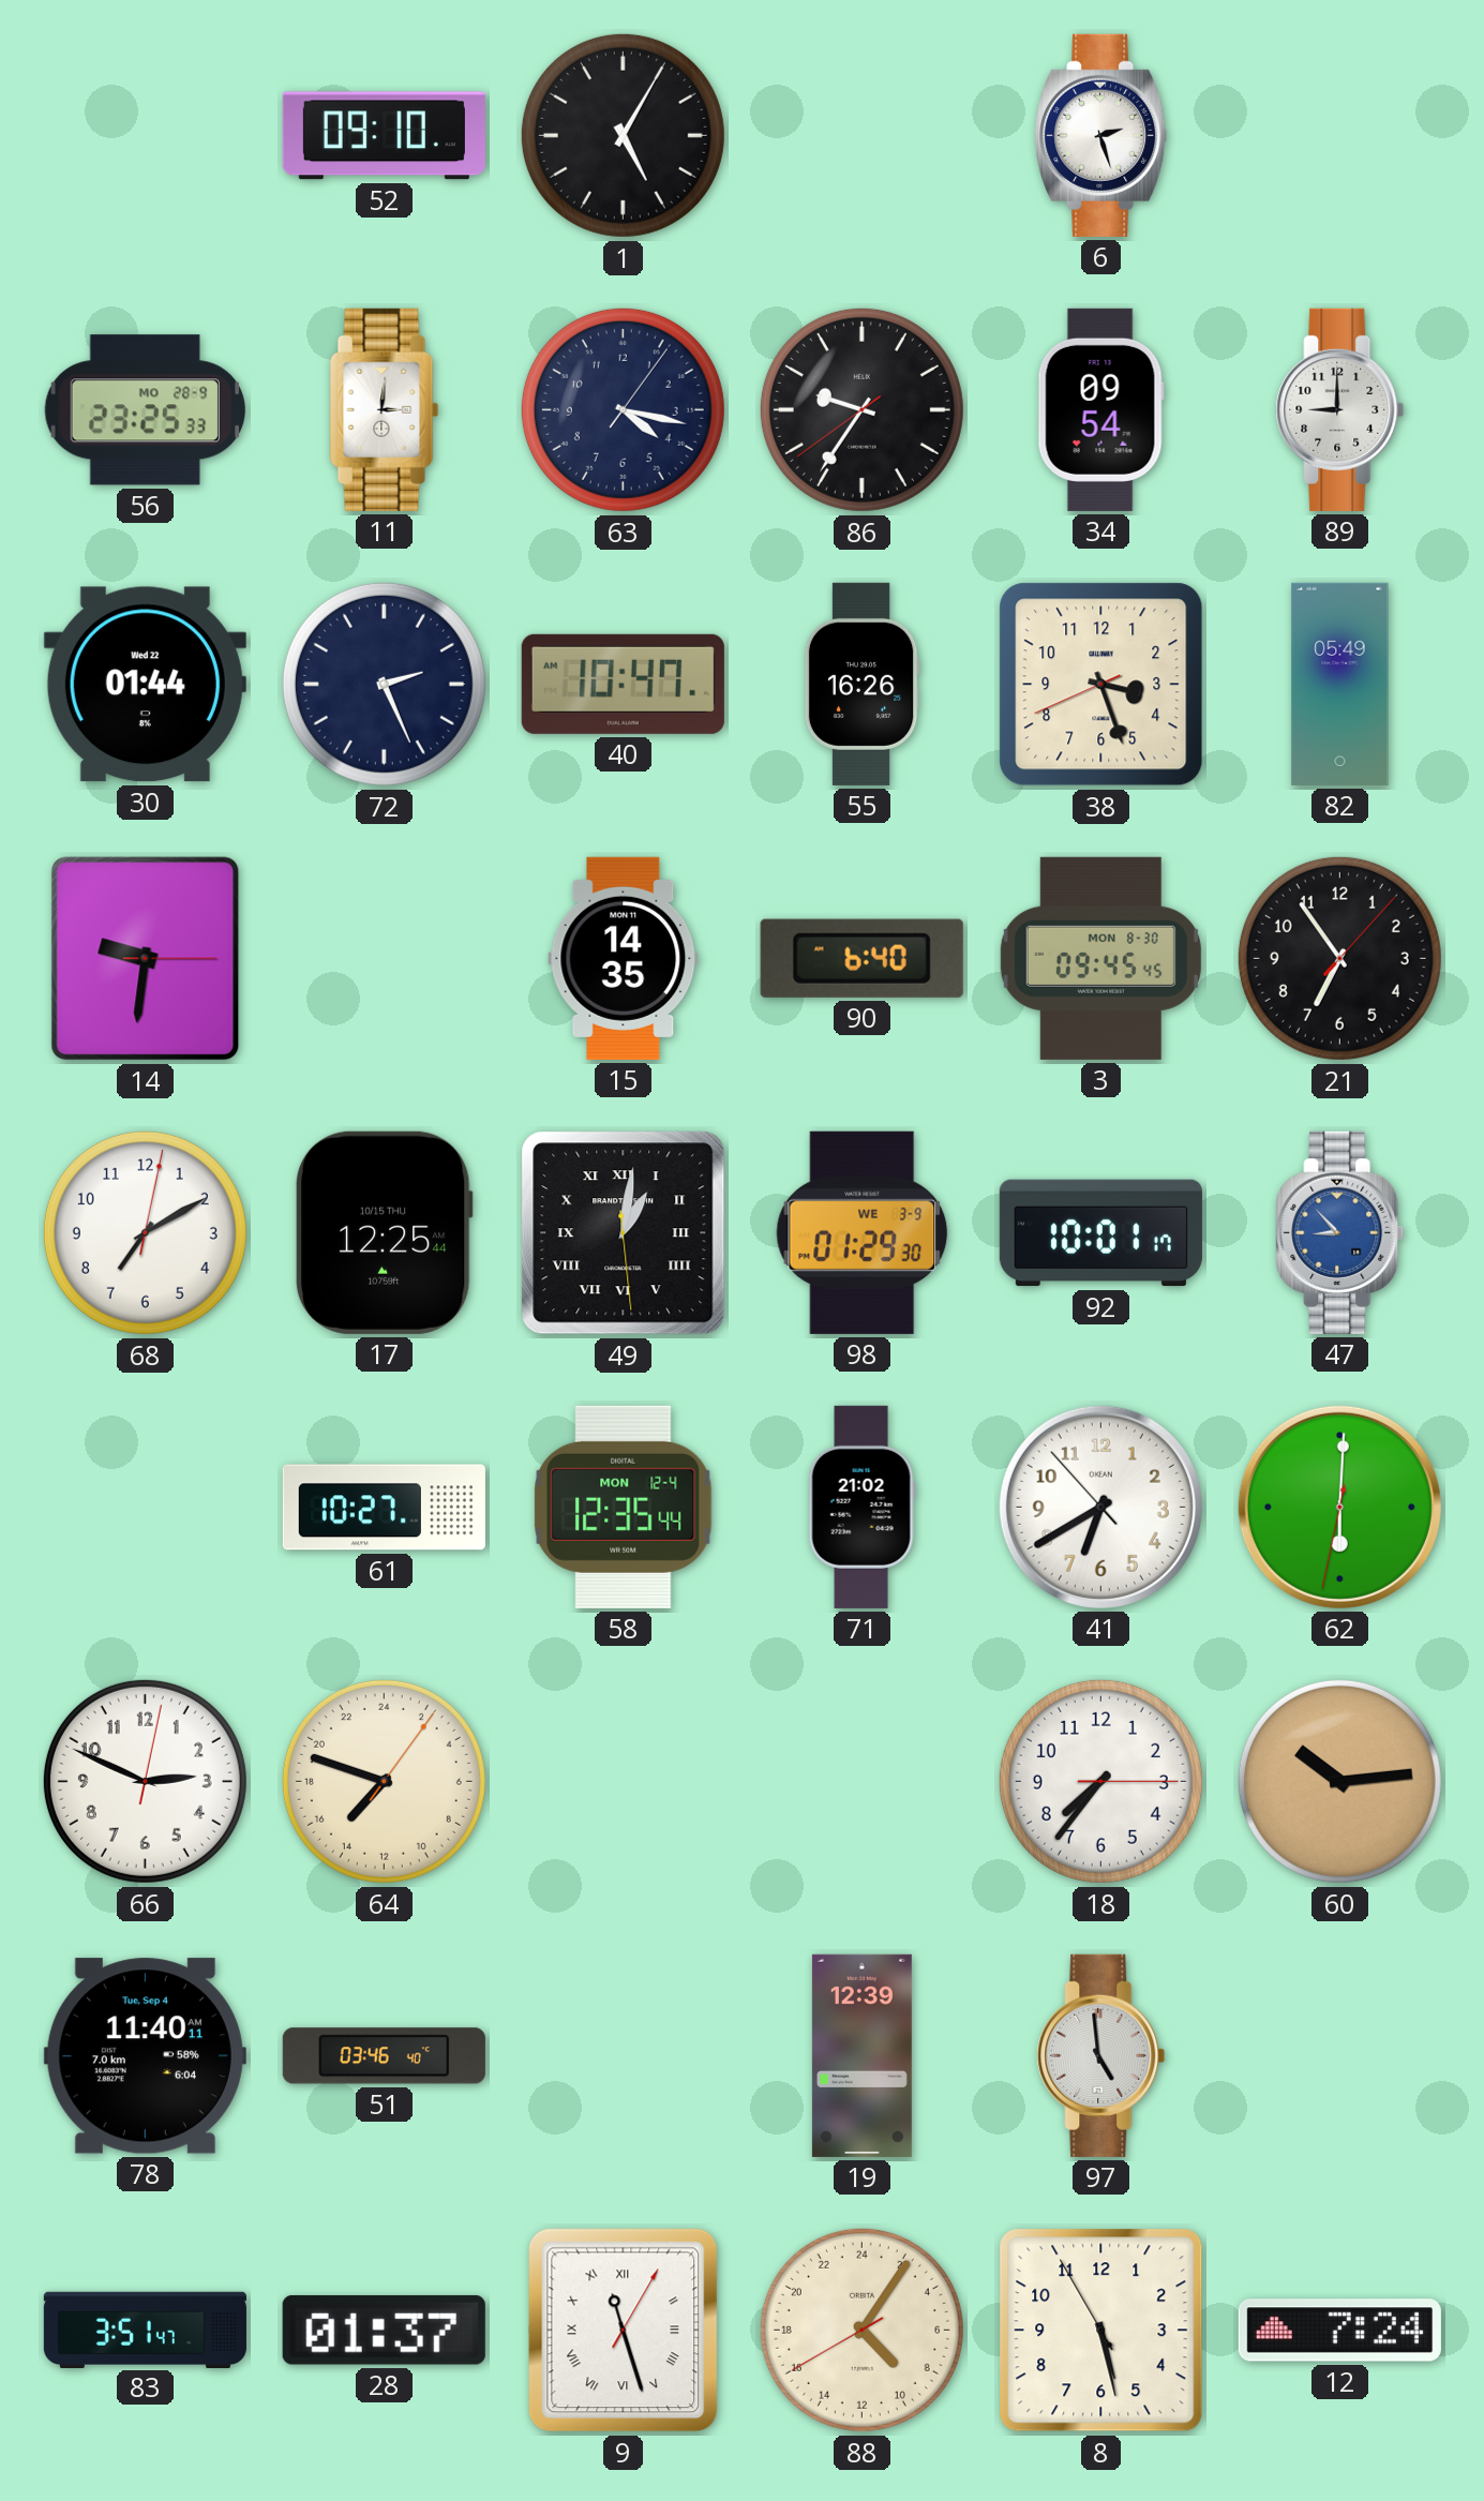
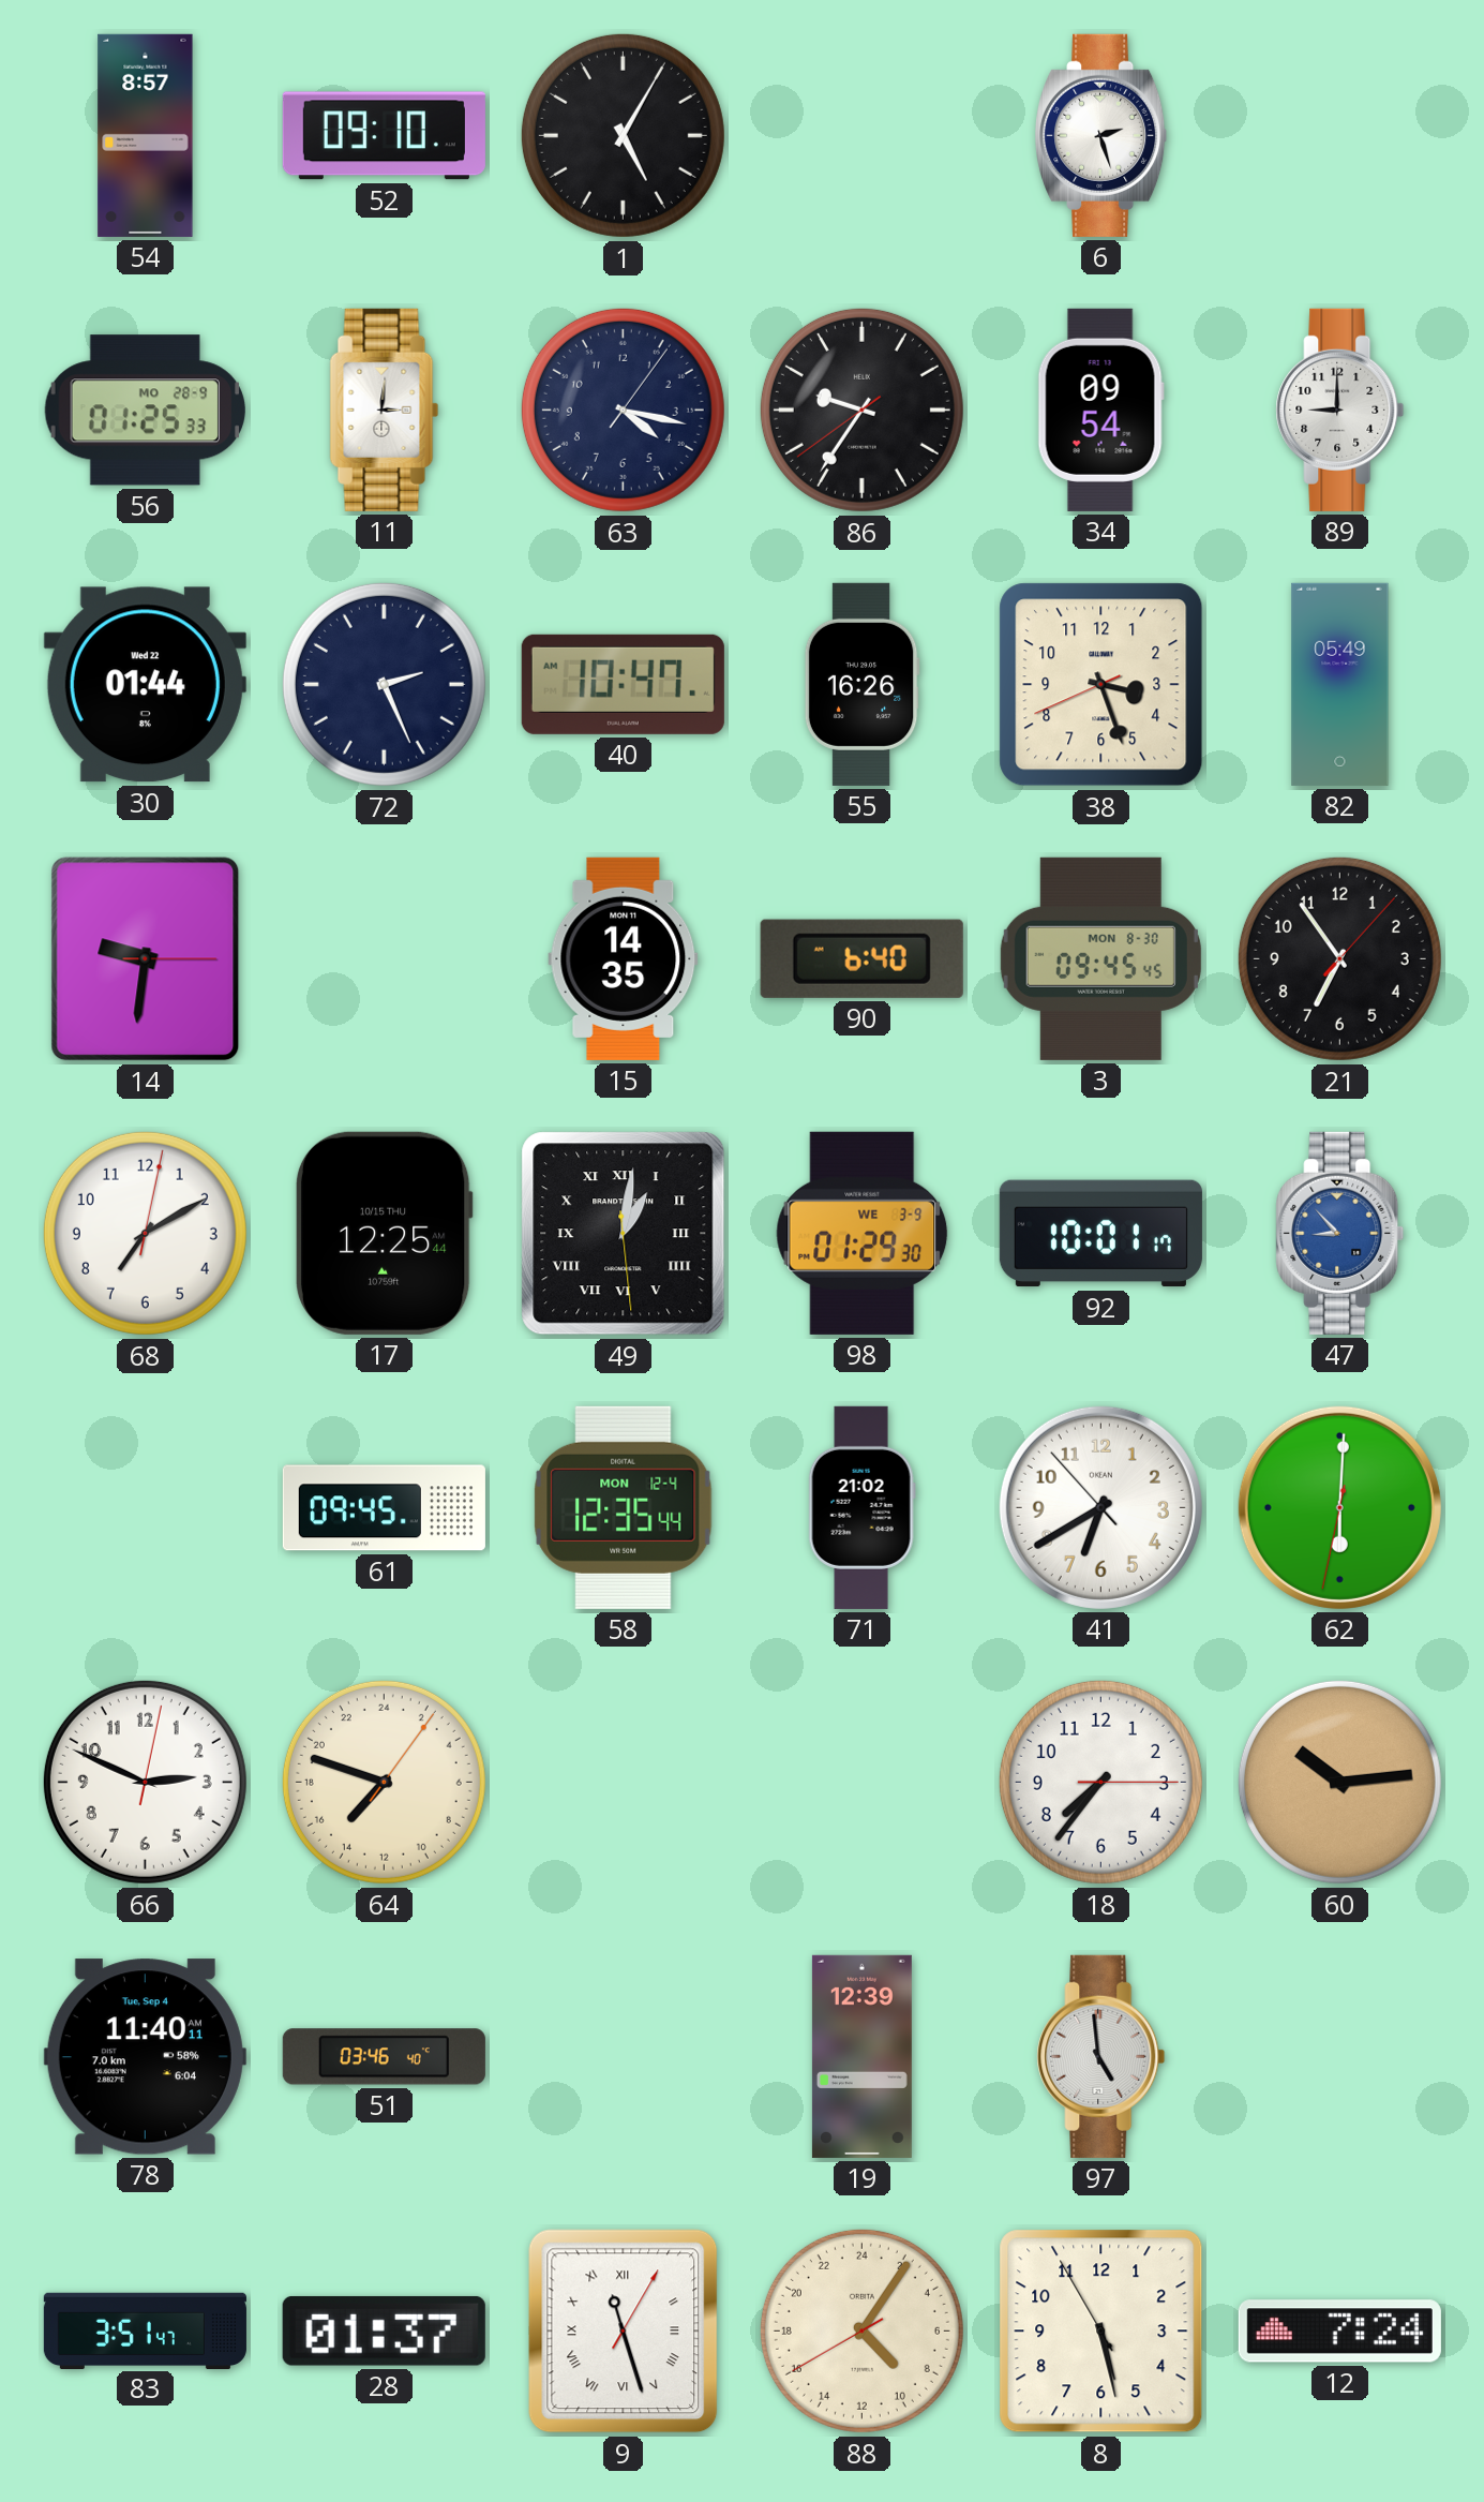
54: none -> 8:57 (146, 135)
56: 23:25 -> 01:25 (145, 411)
61: 10:27 -> 09:45 (384, 1508)
